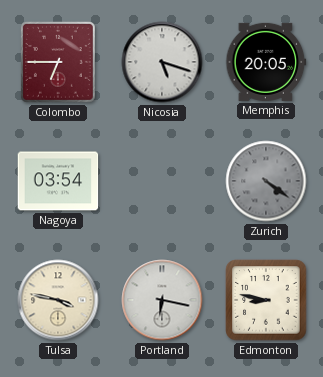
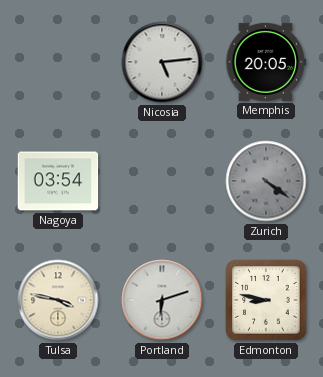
Colombo: 6:45 -> none (58, 62)
Nicosia: 5:18 -> 5:14 (162, 62)
Portland: 6:17 -> 6:12 (162, 300)
